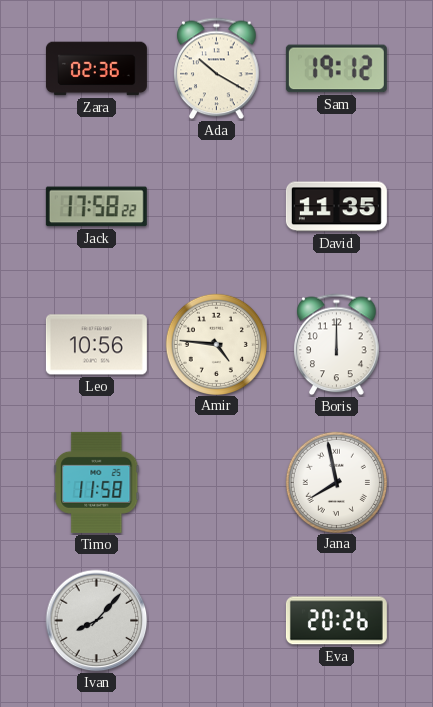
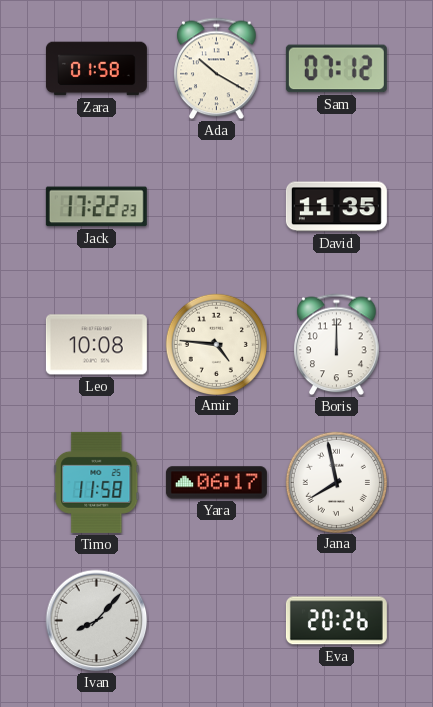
Zara: 02:36 -> 01:58 (96, 69)
Sam: 19:12 -> 07:12 (336, 69)
Jack: 17:58 -> 17:22 (96, 207)
Leo: 10:56 -> 10:08 (96, 345)
Yara: none -> 06:17 (216, 483)
